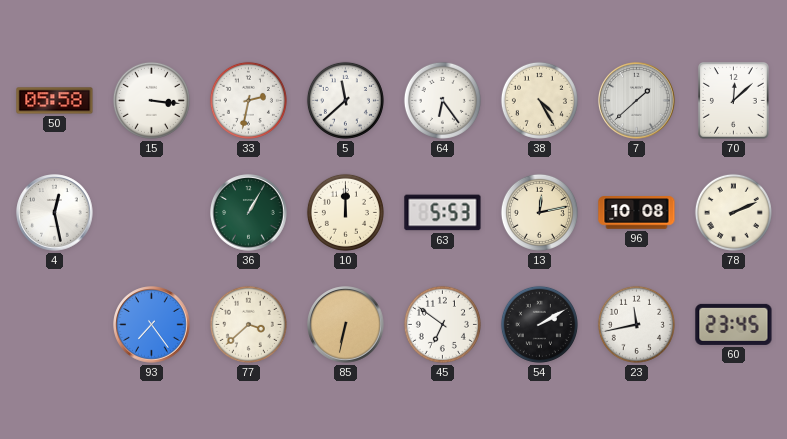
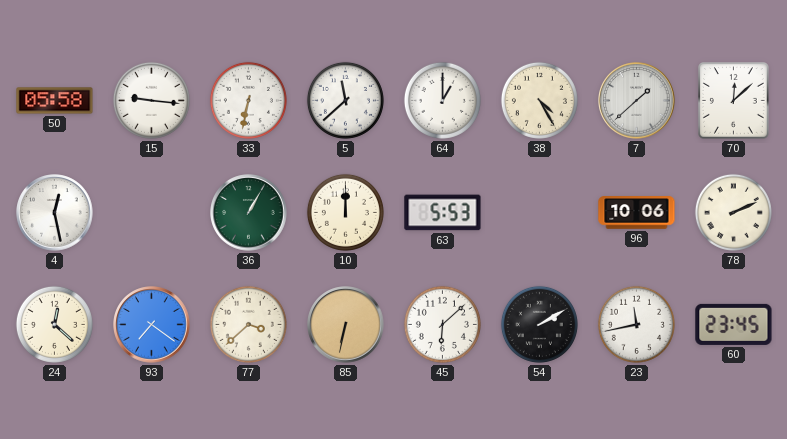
15: 3:16 -> 9:16 (151, 100)
33: 2:32 -> 6:32 (248, 100)
64: 6:24 -> 1:00 (442, 100)
13: 12:13 -> none (539, 212)
96: 10:08 -> 10:06 (637, 213)
24: none -> 12:22 (54, 324)
93: 7:24 -> 7:21 (152, 325)
45: 6:51 -> 6:08 (442, 324)
